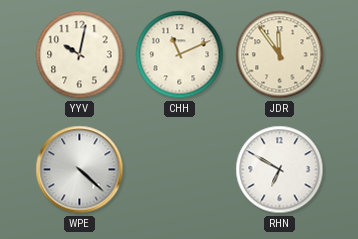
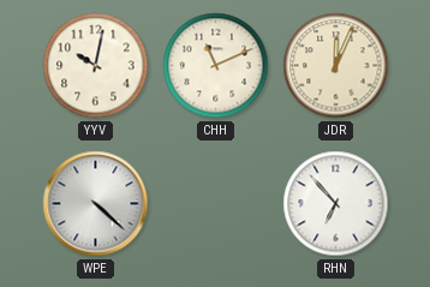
JDR: 11:54 -> 12:04 (336, 66)
RHN: 6:50 -> 6:53 (336, 204)
